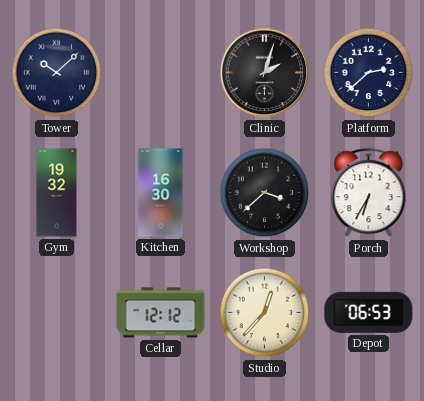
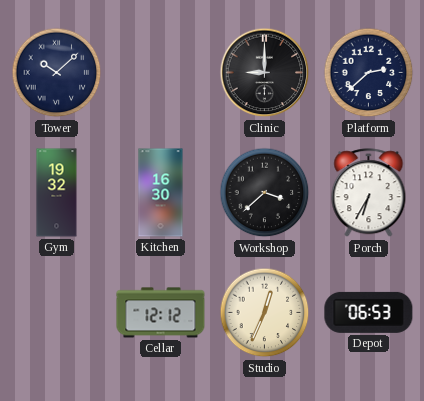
Clinic: 2:03 -> 9:00 (265, 73)
Studio: 12:37 -> 12:34 (265, 313)
